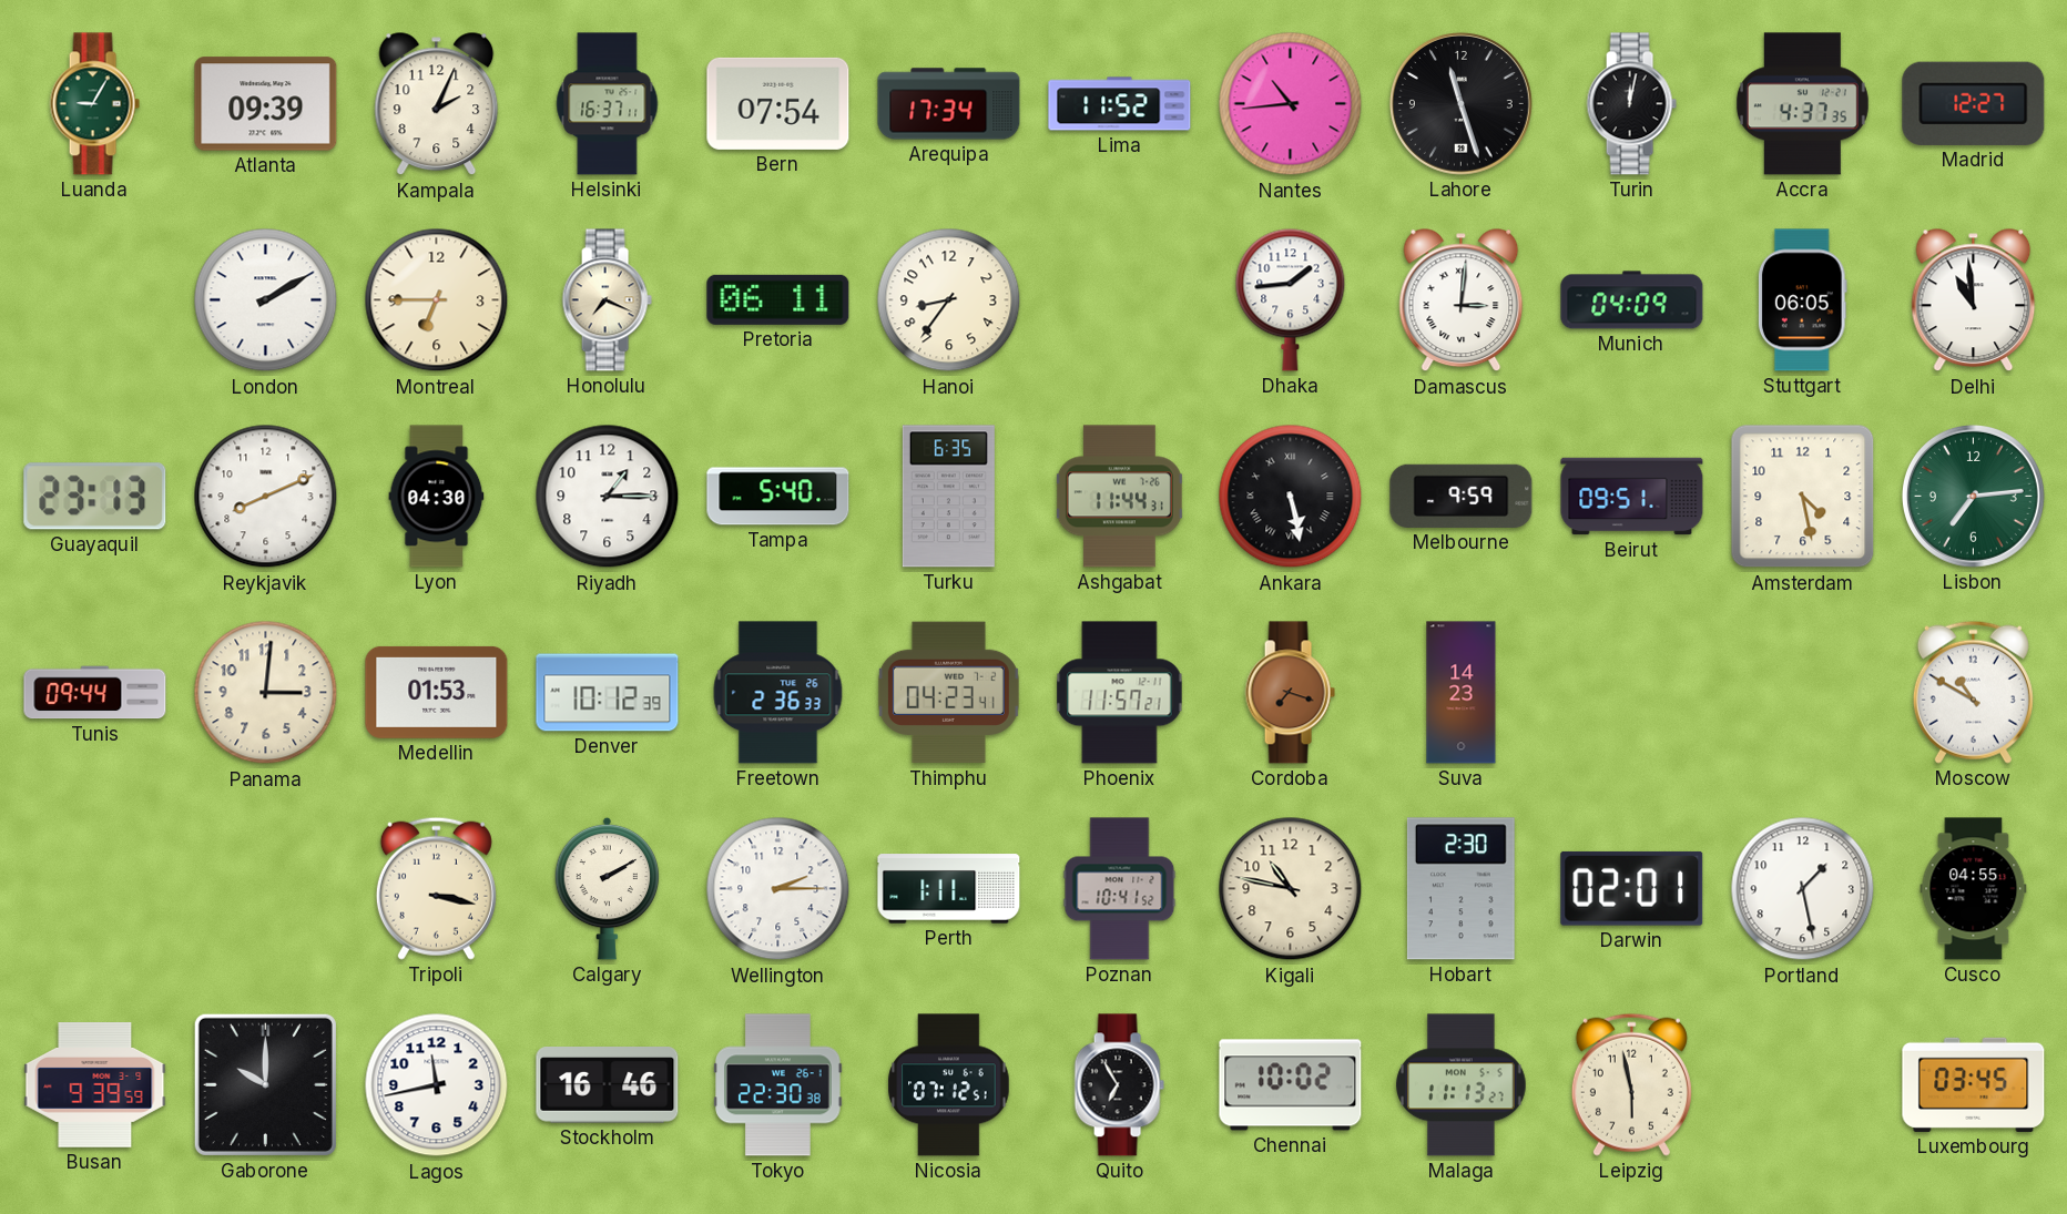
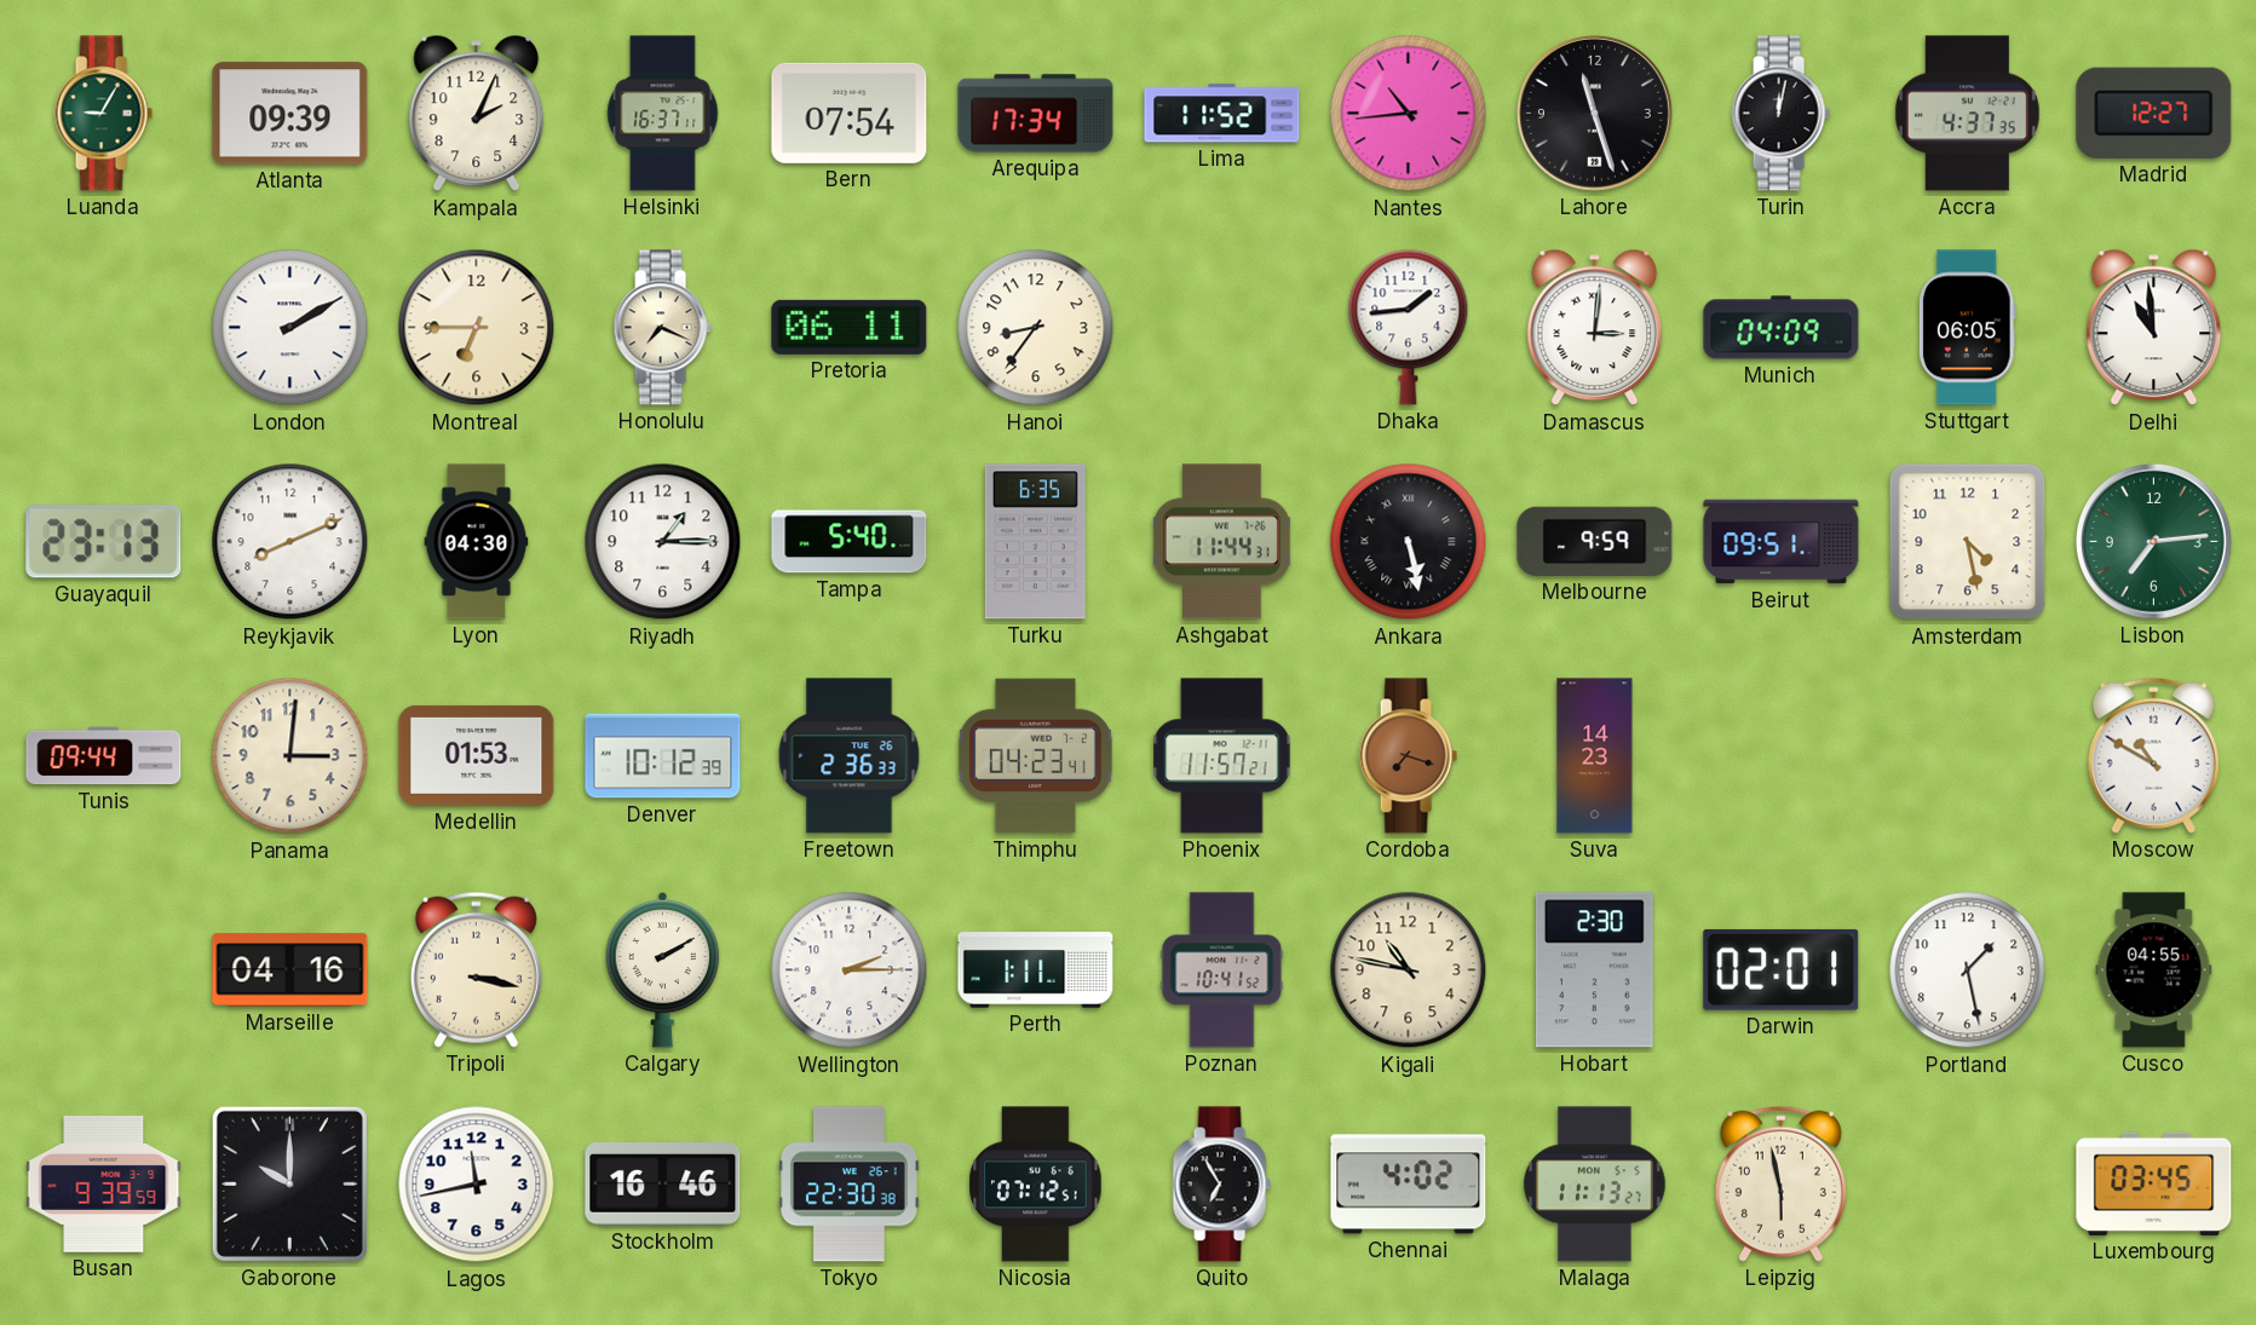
Marseille: none -> 04:16 (290, 970)
Chennai: 10:02 -> 4:02 (1409, 1185)
